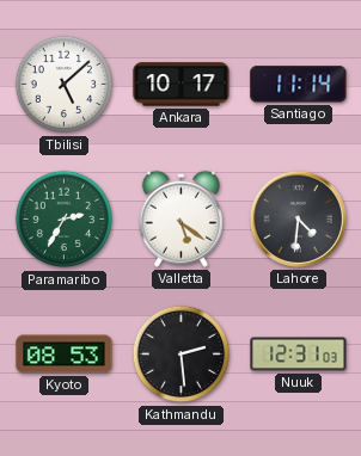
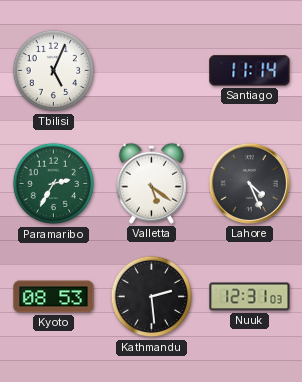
Tbilisi: 5:08 -> 5:04 (54, 71)
Ankara: 10:17 -> none (182, 85)
Lahore: 4:31 -> 4:26 (249, 183)
